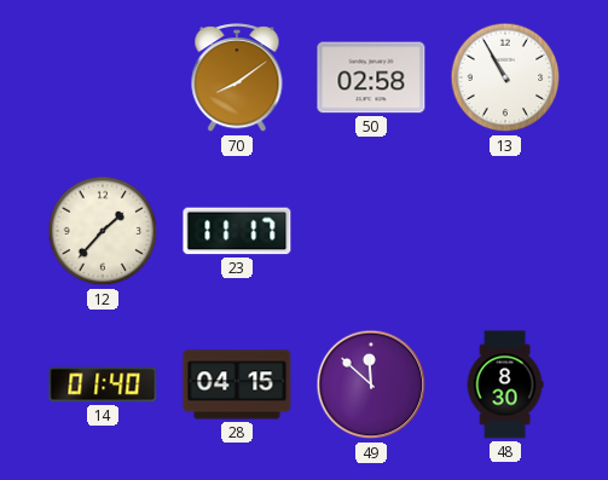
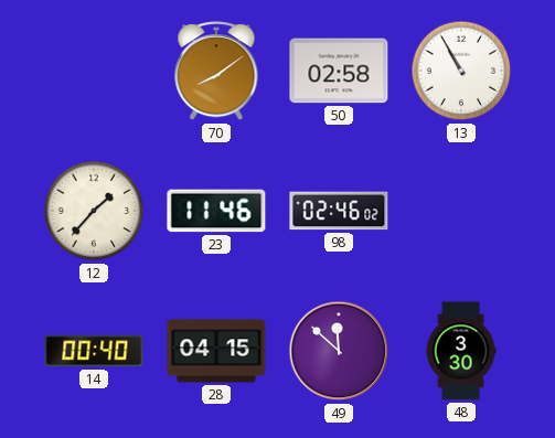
23: 11:17 -> 11:46 (216, 211)
98: none -> 02:46 (339, 211)
14: 01:40 -> 00:40 (94, 351)
48: 8:30 -> 3:30 (461, 351)
